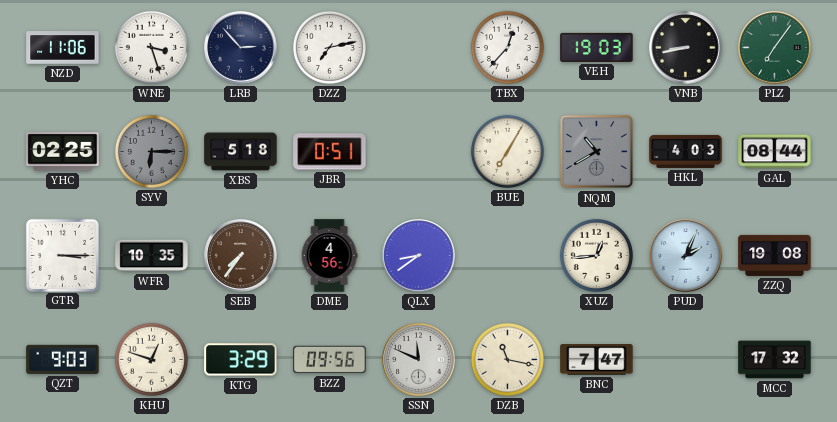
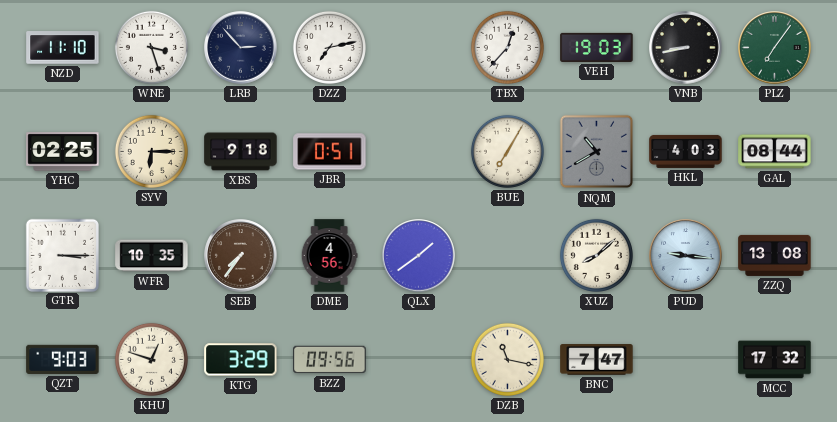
NZD: 11:06 -> 11:10 (63, 48)
SYV dial: grey -> cream (151, 151)
XBS: 5:18 -> 9:18 (241, 152)
QLX: 8:39 -> 1:39 (419, 256)
XUZ: 12:44 -> 8:08 (596, 255)
PUD: 2:04 -> 9:16 (686, 256)
ZZQ: 19:08 -> 13:08 (775, 255)
SSN: 11:49 -> none (419, 360)
